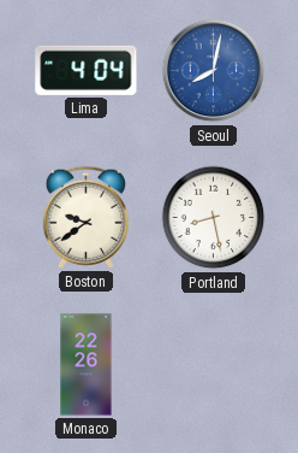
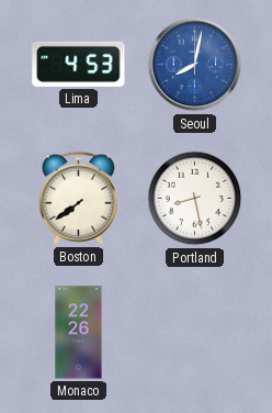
Lima: 4:04 -> 4:53 (79, 64)
Boston: 9:39 -> 7:39 (78, 198)
